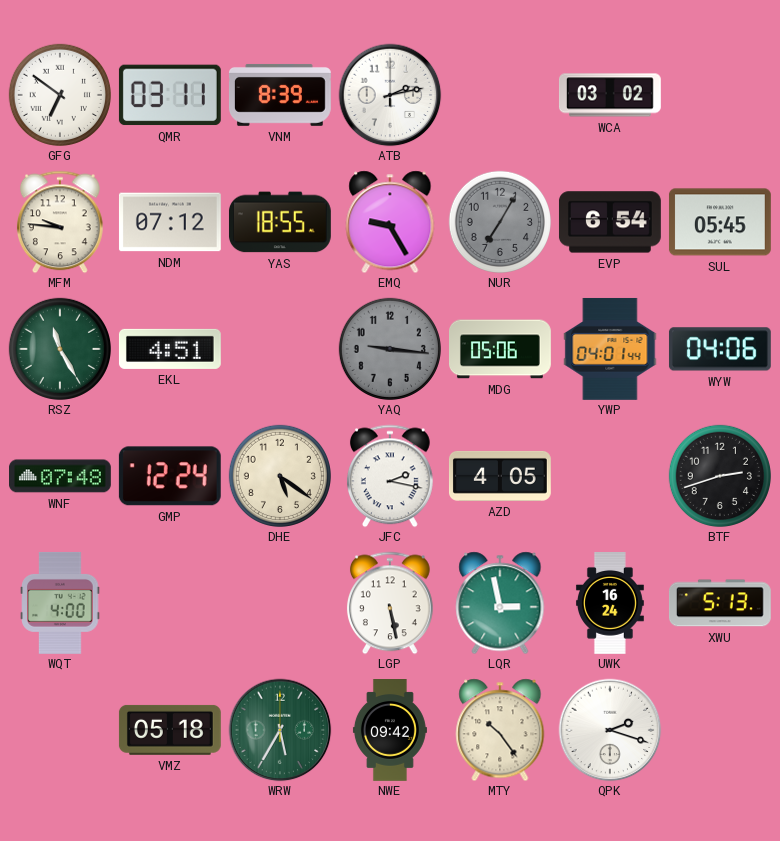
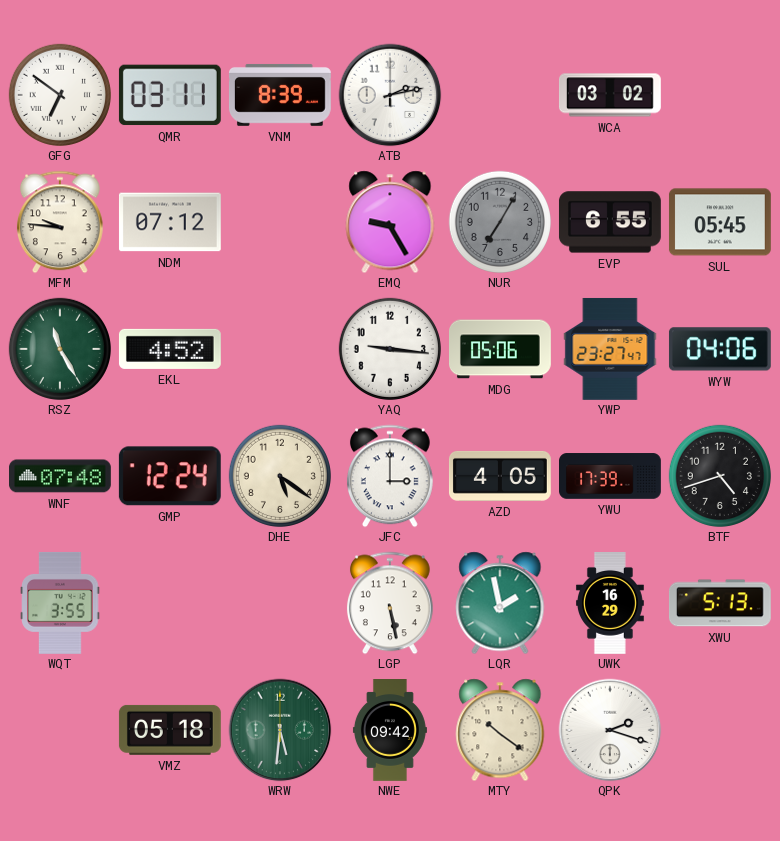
YAS: 18:55 -> none (280, 222)
EVP: 6:54 -> 6:55 (610, 222)
EKL: 4:51 -> 4:52 (170, 349)
YAQ dial: grey -> white (390, 349)
YWP: 04:01 -> 23:27 (610, 349)
JFC: 2:17 -> 3:00 (390, 476)
YWU: none -> 17:39 (611, 476)
BTF: 2:42 -> 4:42 (720, 476)
WQT: 4:00 -> 3:55 (60, 603)
LQR: 2:58 -> 1:58 (500, 603)
UWK: 16:24 -> 16:29 (610, 604)
WRW: 5:35 -> 5:31 (280, 730)
MTY: 10:24 -> 10:21 (500, 730)
